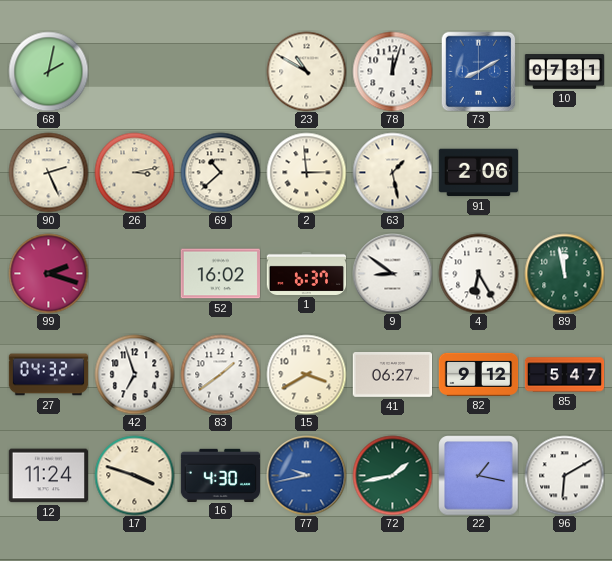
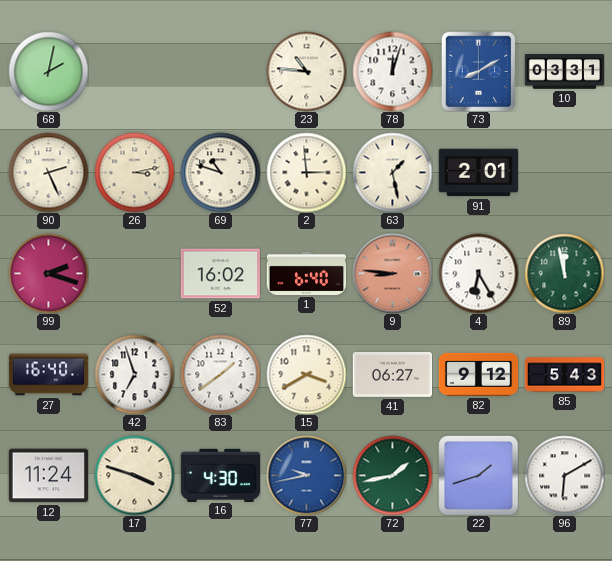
23: 10:50 -> 10:46 (306, 71)
10: 07:31 -> 03:31 (564, 72)
69: 10:38 -> 10:48 (220, 172)
91: 2:06 -> 2:01 (478, 173)
1: 6:37 -> 6:40 (306, 273)
9: 8:51 -> 8:46 (392, 273)
9 dial: white -> salmon (392, 273)
27: 04:32 -> 16:40 (48, 375)
85: 5:47 -> 5:43 (564, 375)
22: 1:17 -> 1:42 (478, 475)
